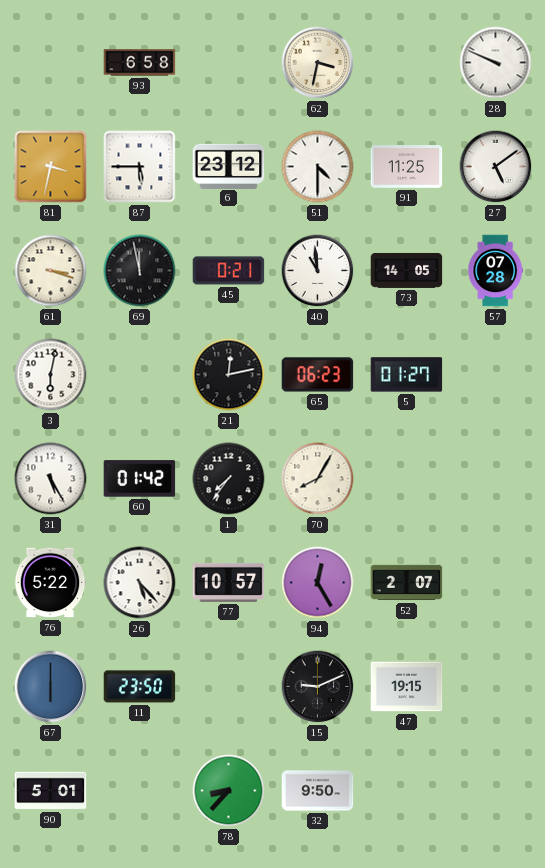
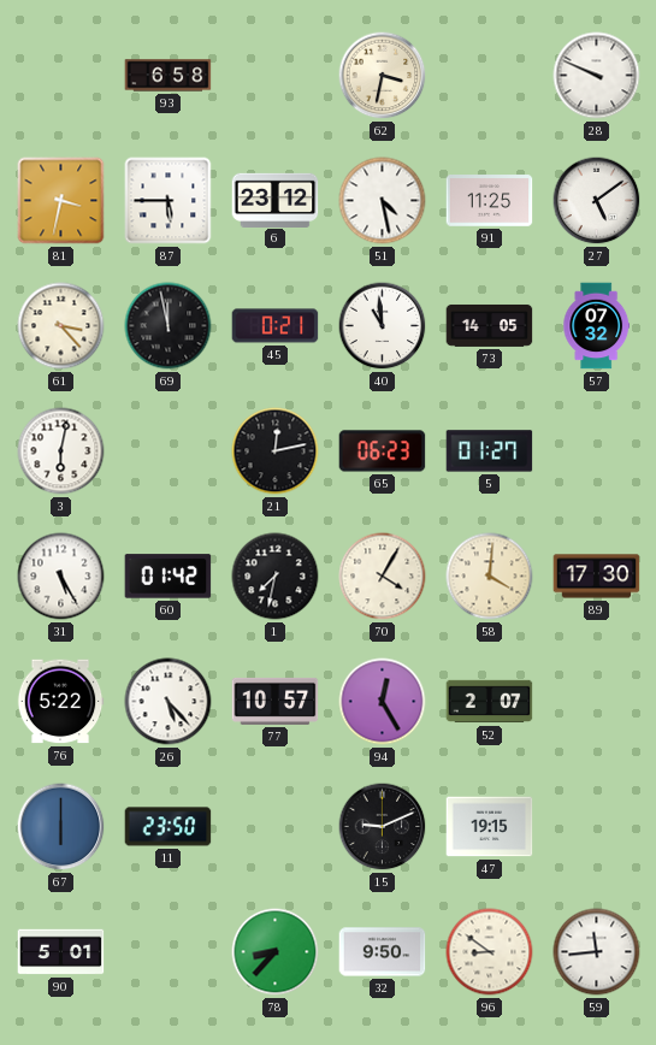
51: 4:30 -> 4:28 (383, 201)
61: 3:18 -> 3:23 (61, 326)
57: 07:28 -> 07:32 (596, 326)
1: 7:36 -> 7:32 (276, 577)
70: 8:05 -> 4:05 (383, 577)
58: none -> 4:01 (490, 577)
89: none -> 17:30 (597, 577)
96: none -> 8:51 (490, 952)
59: none -> 11:44 (597, 952)
